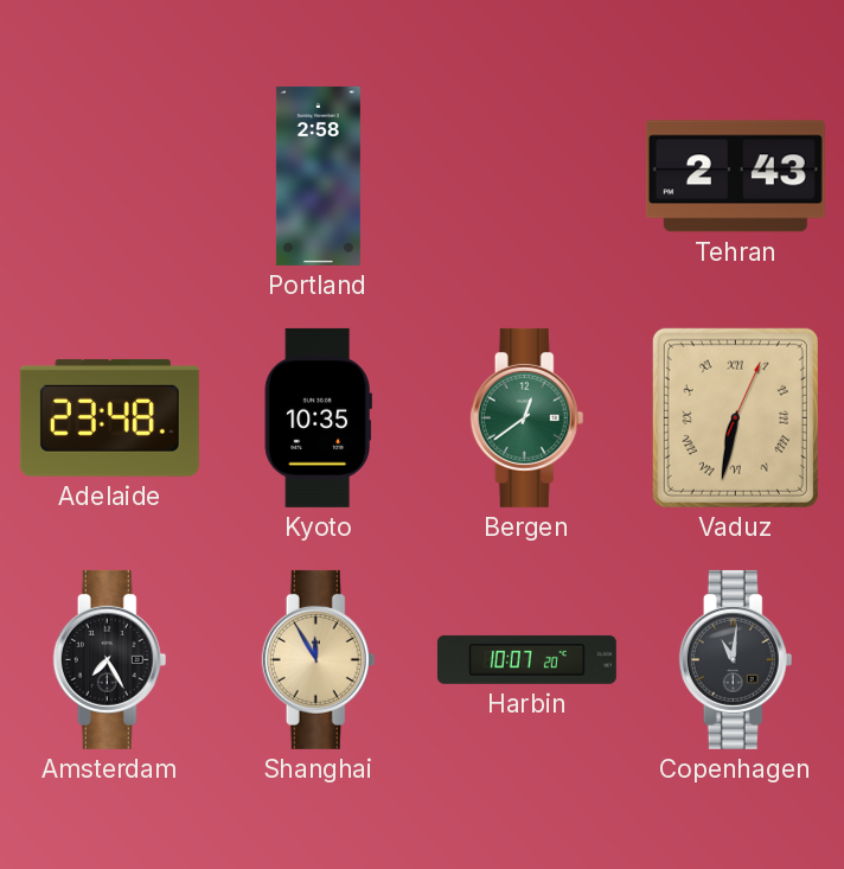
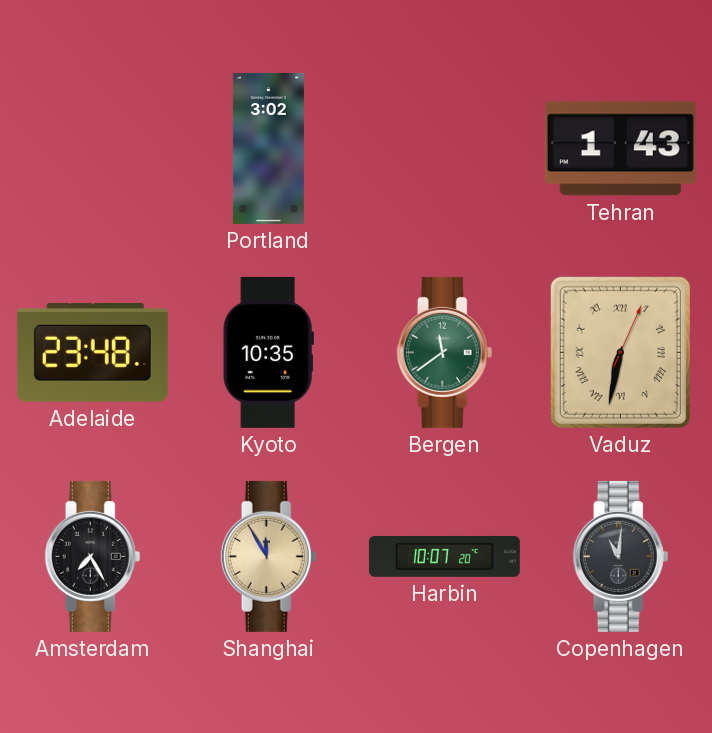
Portland: 2:58 -> 3:02 (268, 148)
Tehran: 2:43 -> 1:43 (620, 149)
Bergen: 12:39 -> 11:39 (445, 352)
